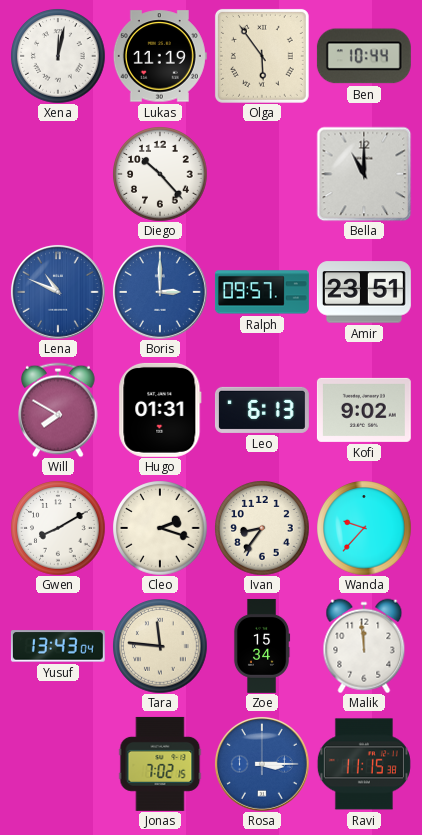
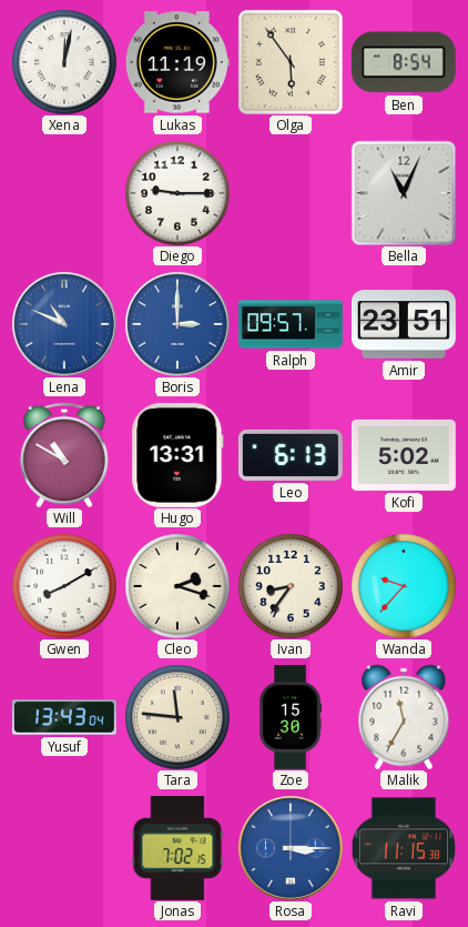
Ben: 10:44 -> 8:54 (404, 62)
Diego: 10:23 -> 9:15 (177, 193)
Bella: 11:00 -> 11:04 (404, 193)
Will: 7:50 -> 10:50 (64, 455)
Hugo: 01:31 -> 13:31 (177, 455)
Kofi: 9:02 -> 5:02 (404, 455)
Zoe: 15:34 -> 15:30 (291, 717)
Malik: 11:59 -> 11:35 (404, 717)
